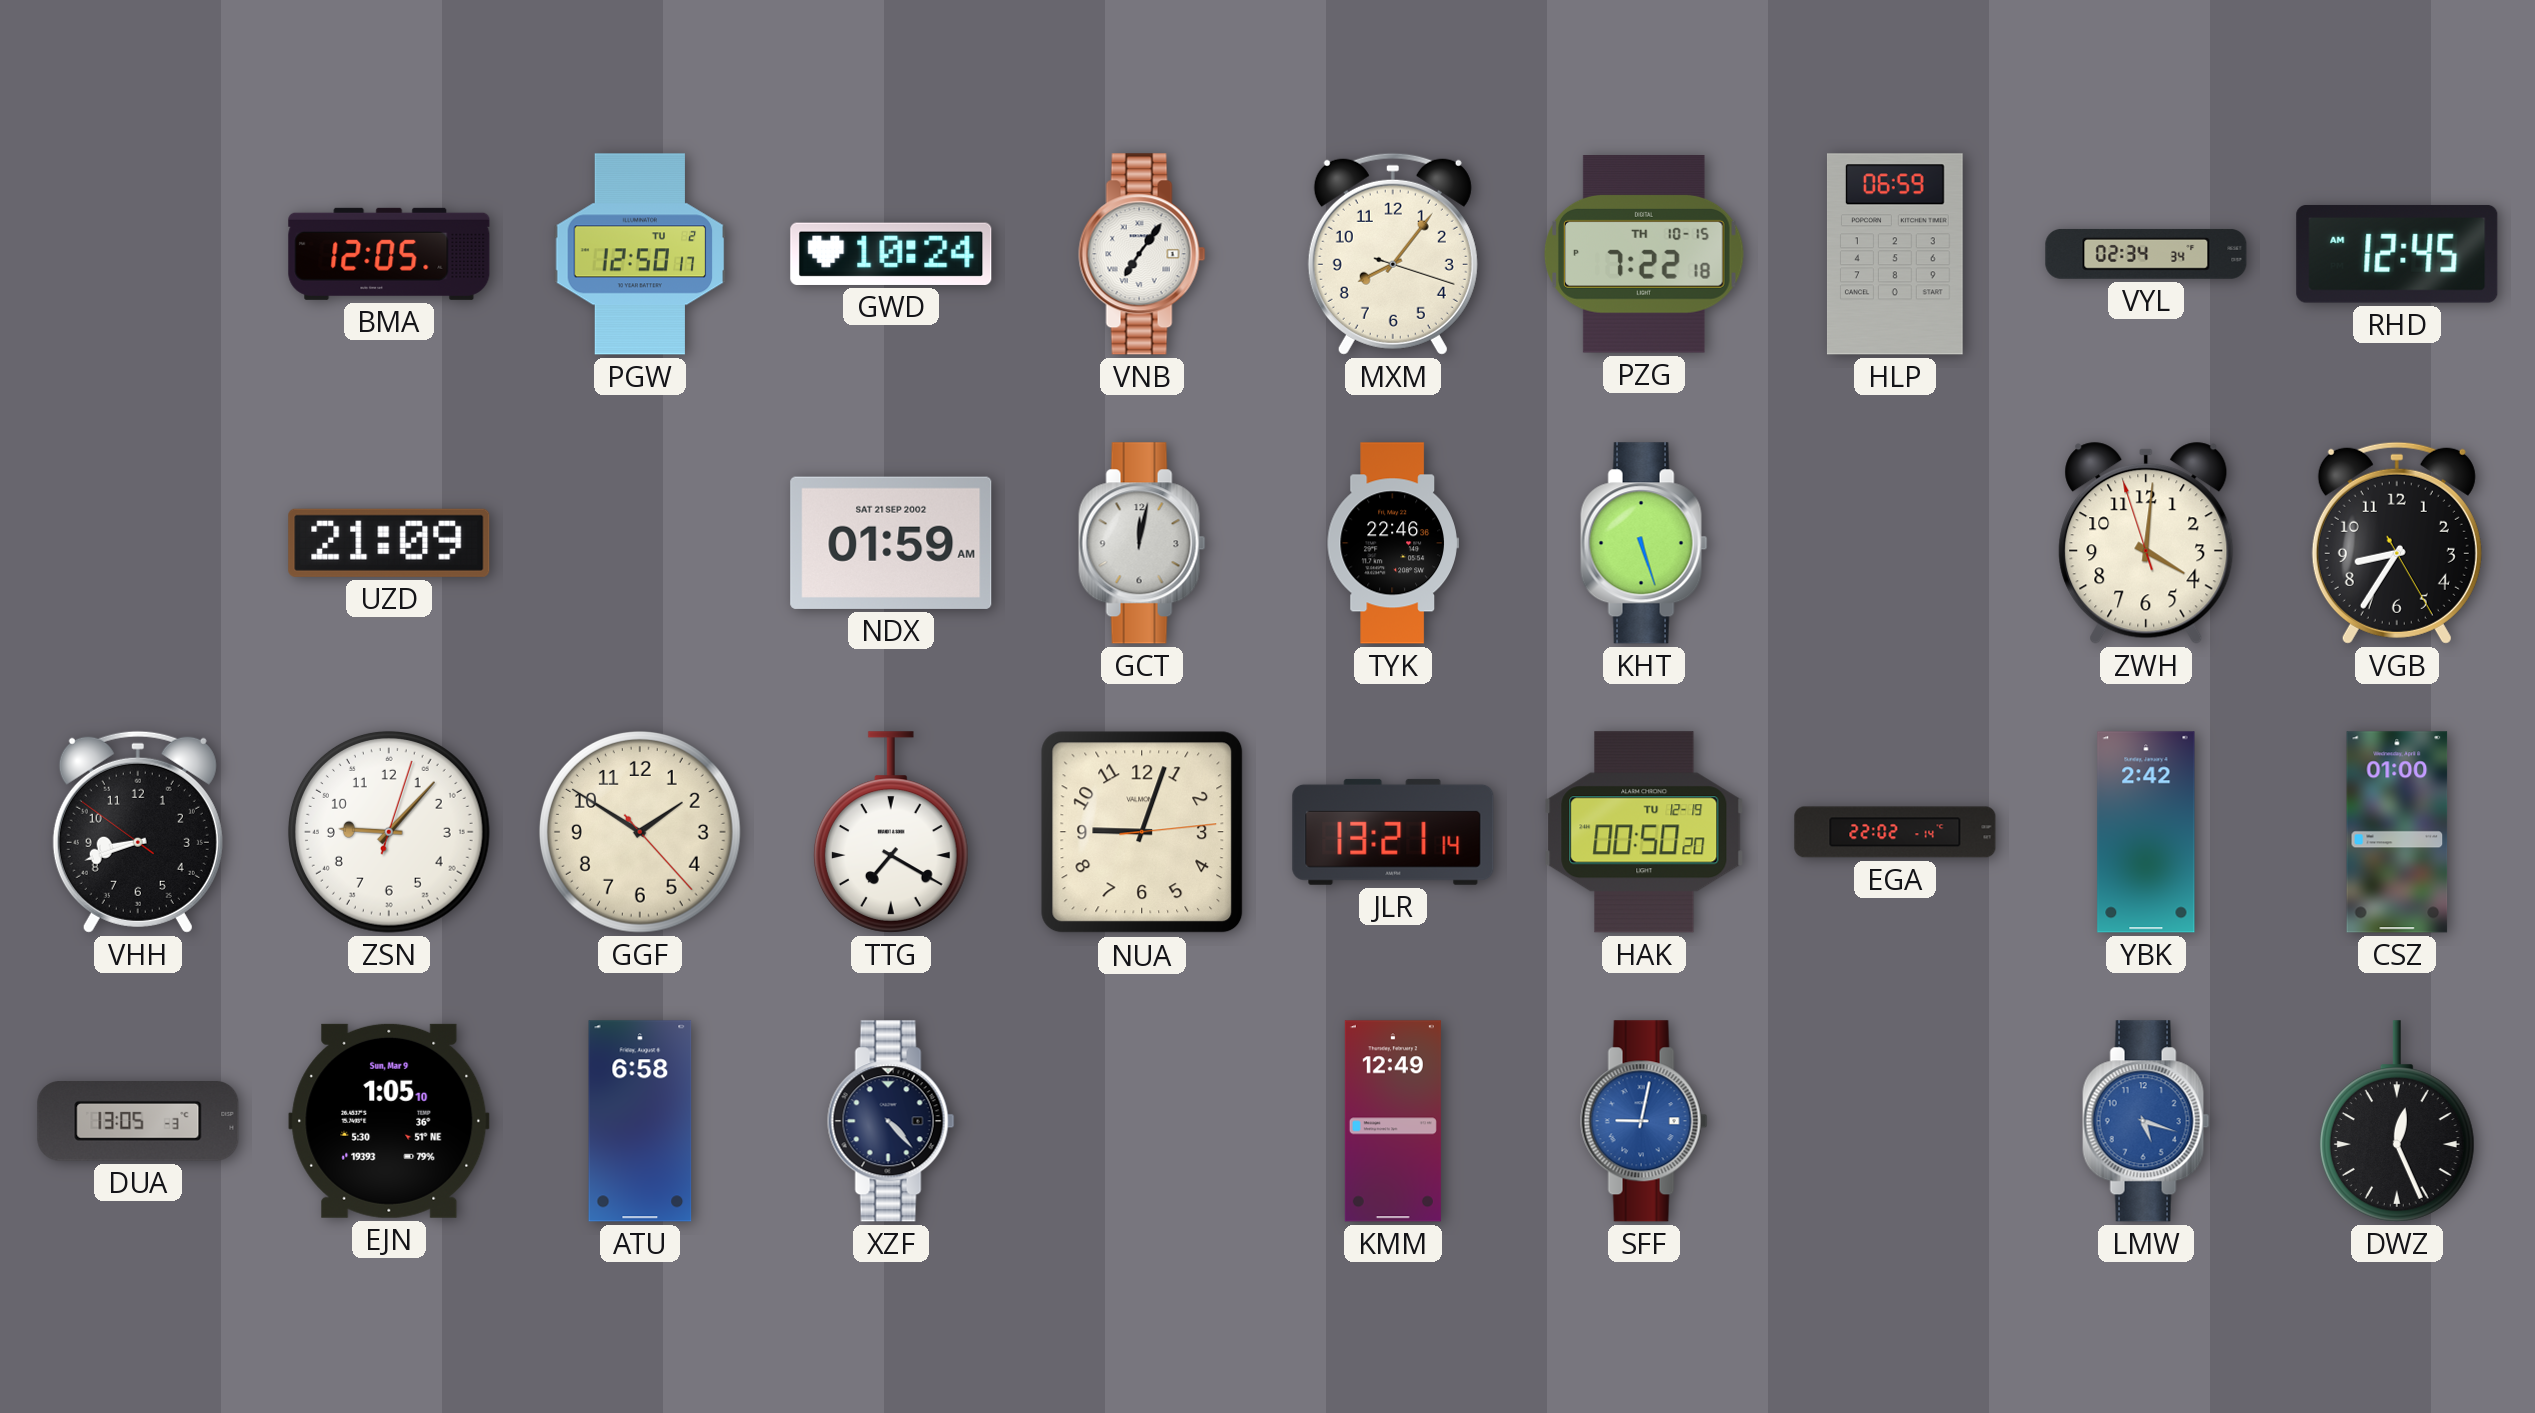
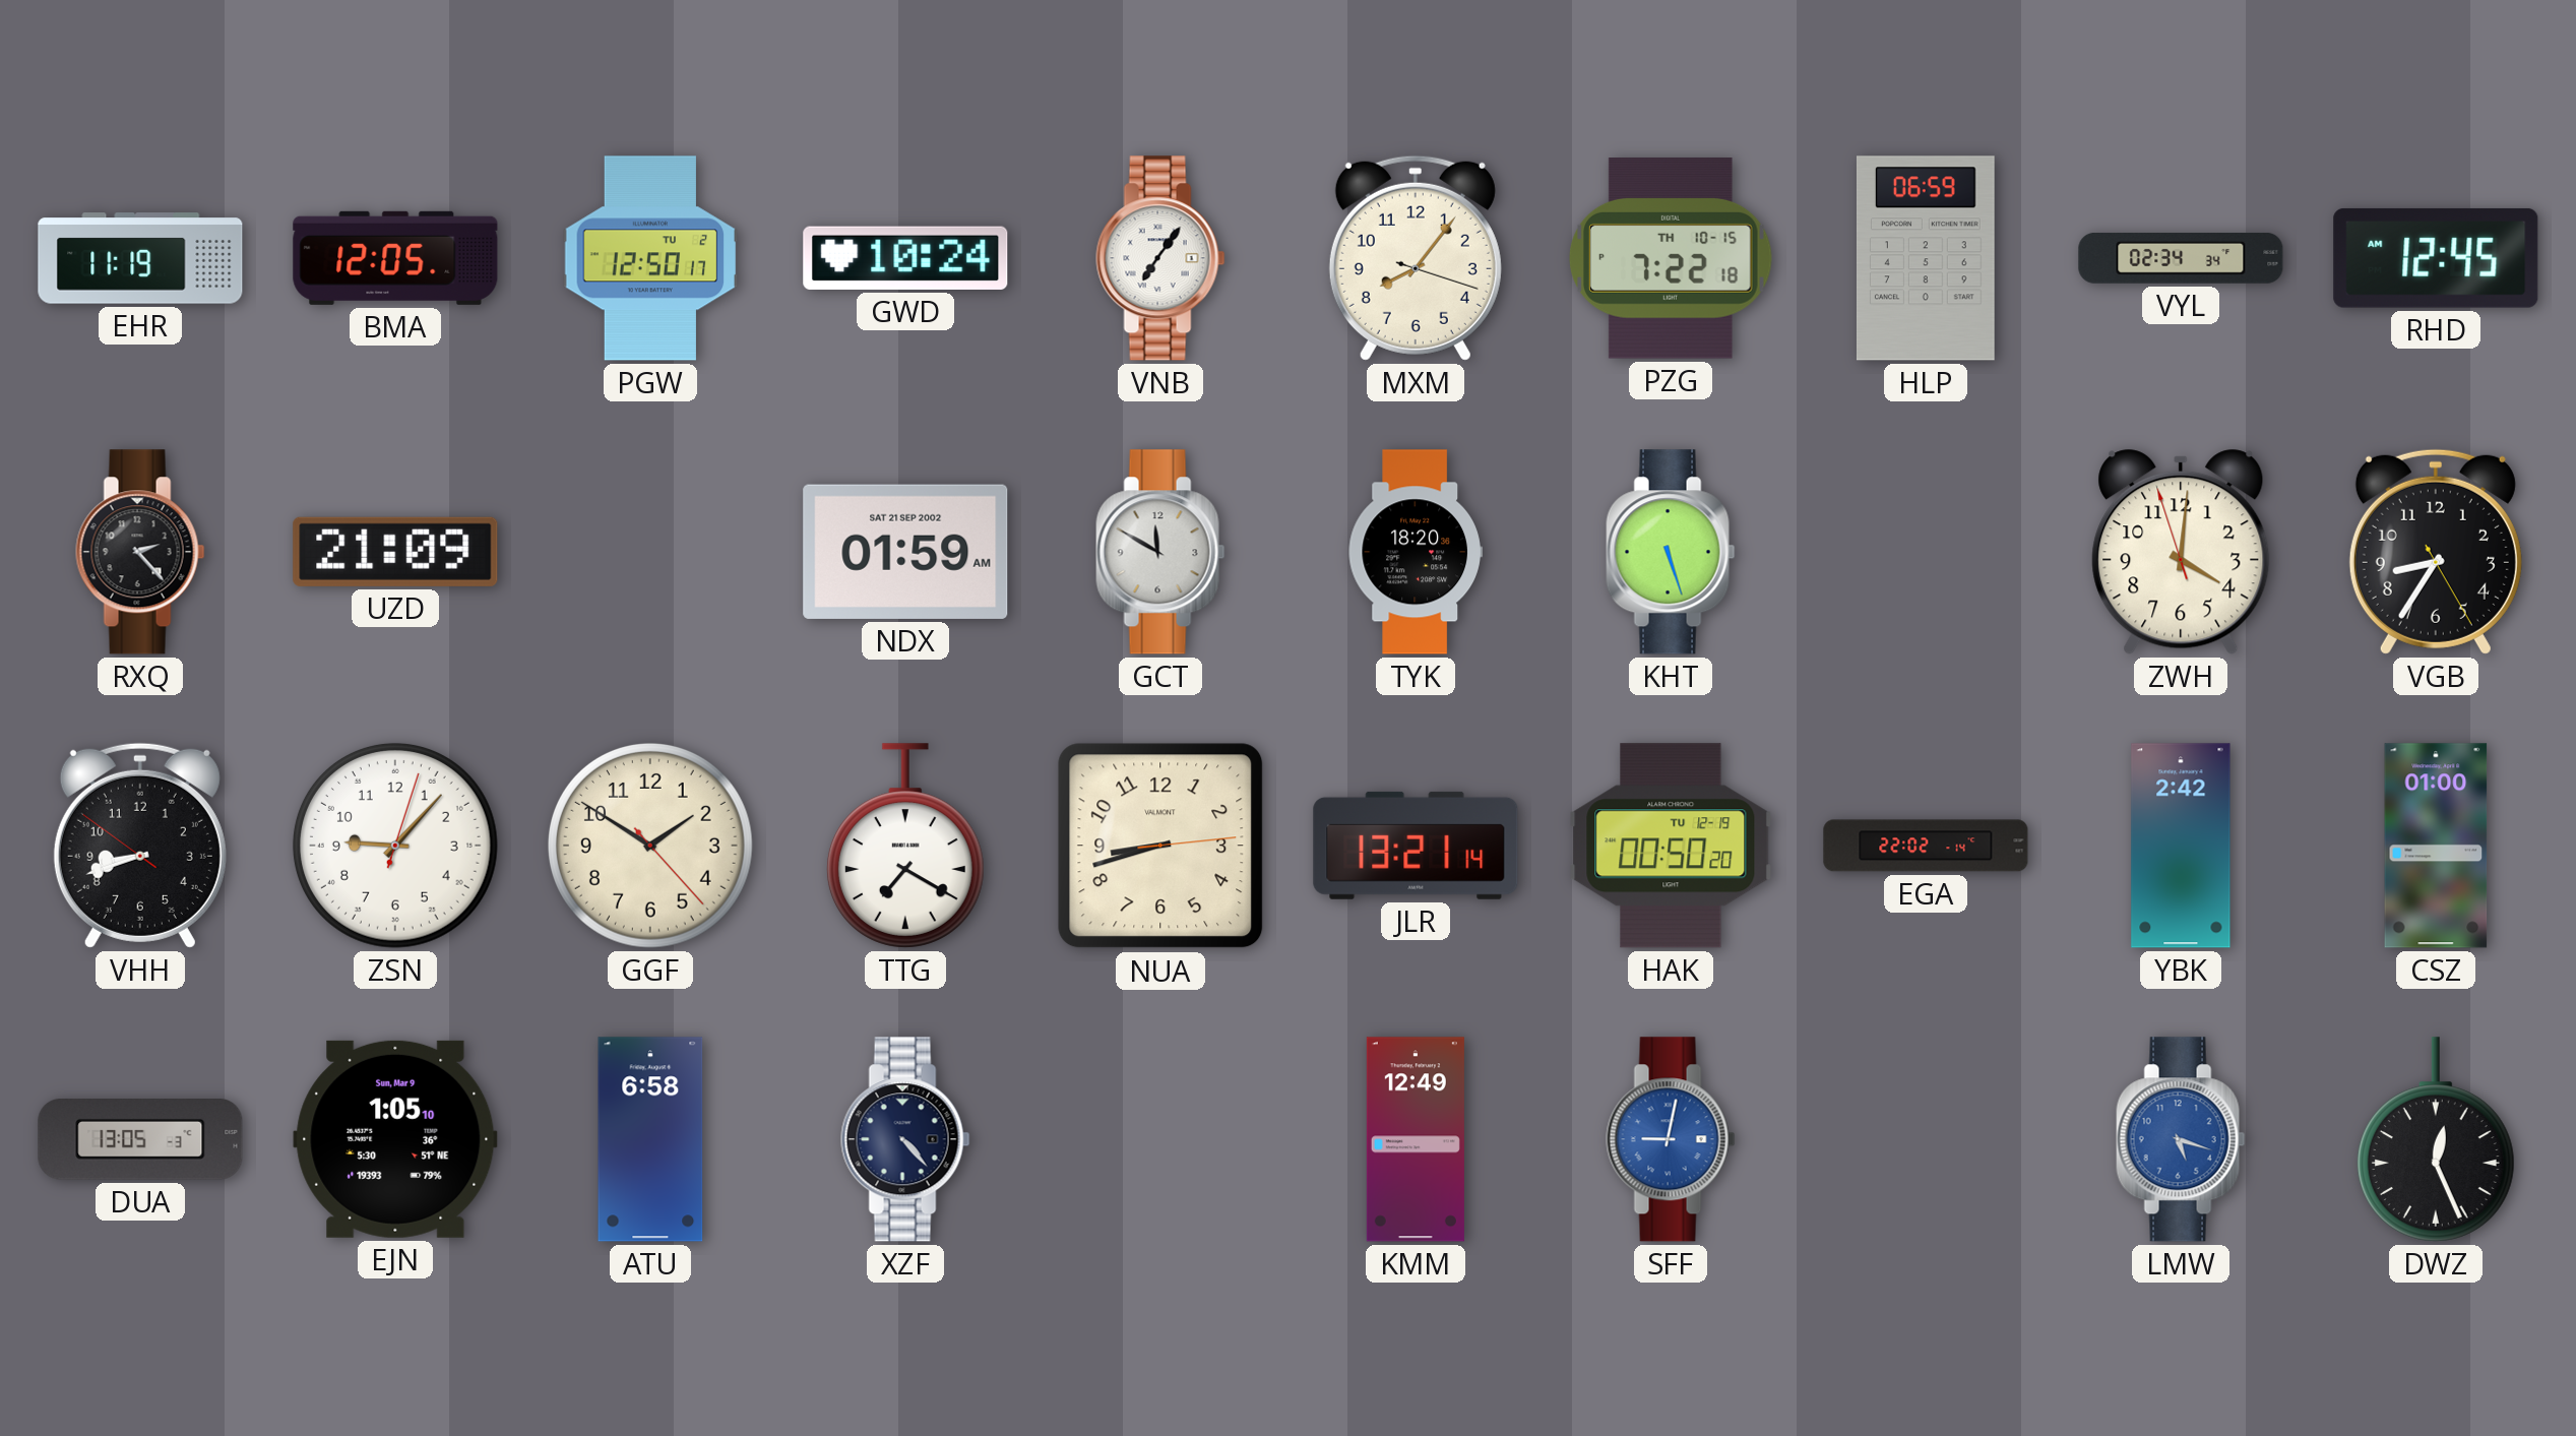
EHR: none -> 11:19 (140, 258)
RXQ: none -> 2:23 (140, 552)
GCT: 12:02 -> 11:50 (1160, 552)
TYK: 22:46 -> 18:20 (1416, 552)
NUA: 9:03 -> 8:42 (1160, 846)
